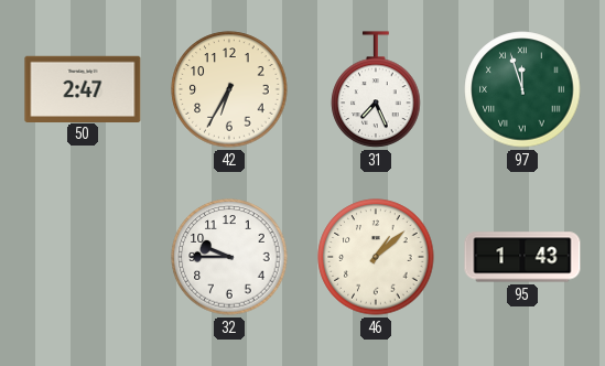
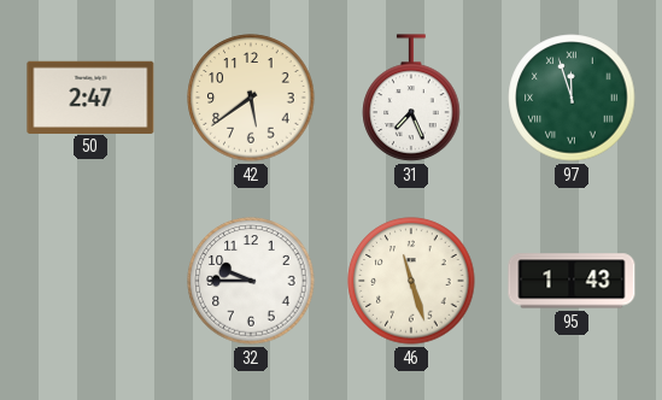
42: 6:35 -> 5:39 (251, 98)
46: 1:08 -> 11:27 (411, 281)
